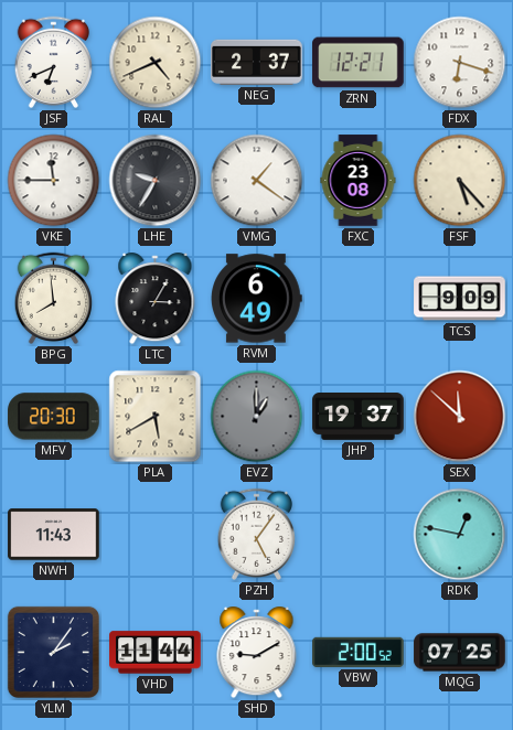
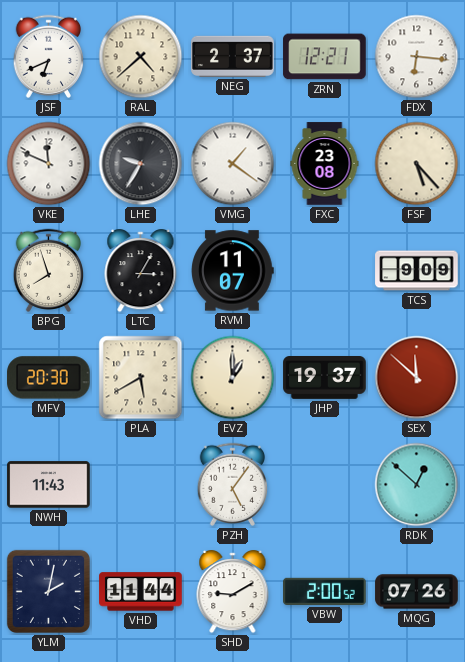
RAL: 4:41 -> 4:38 (141, 57)
FDX: 6:18 -> 6:16 (417, 57)
VKE: 11:45 -> 11:49 (49, 164)
BPG: 7:59 -> 7:57 (48, 270)
RVM: 6:49 -> 11:07 (233, 271)
EVZ dial: grey -> cream (233, 378)
RDK: 12:47 -> 12:52 (417, 485)
YLM: 2:06 -> 2:02 (48, 591)
MQG: 07:25 -> 07:26 (417, 592)
